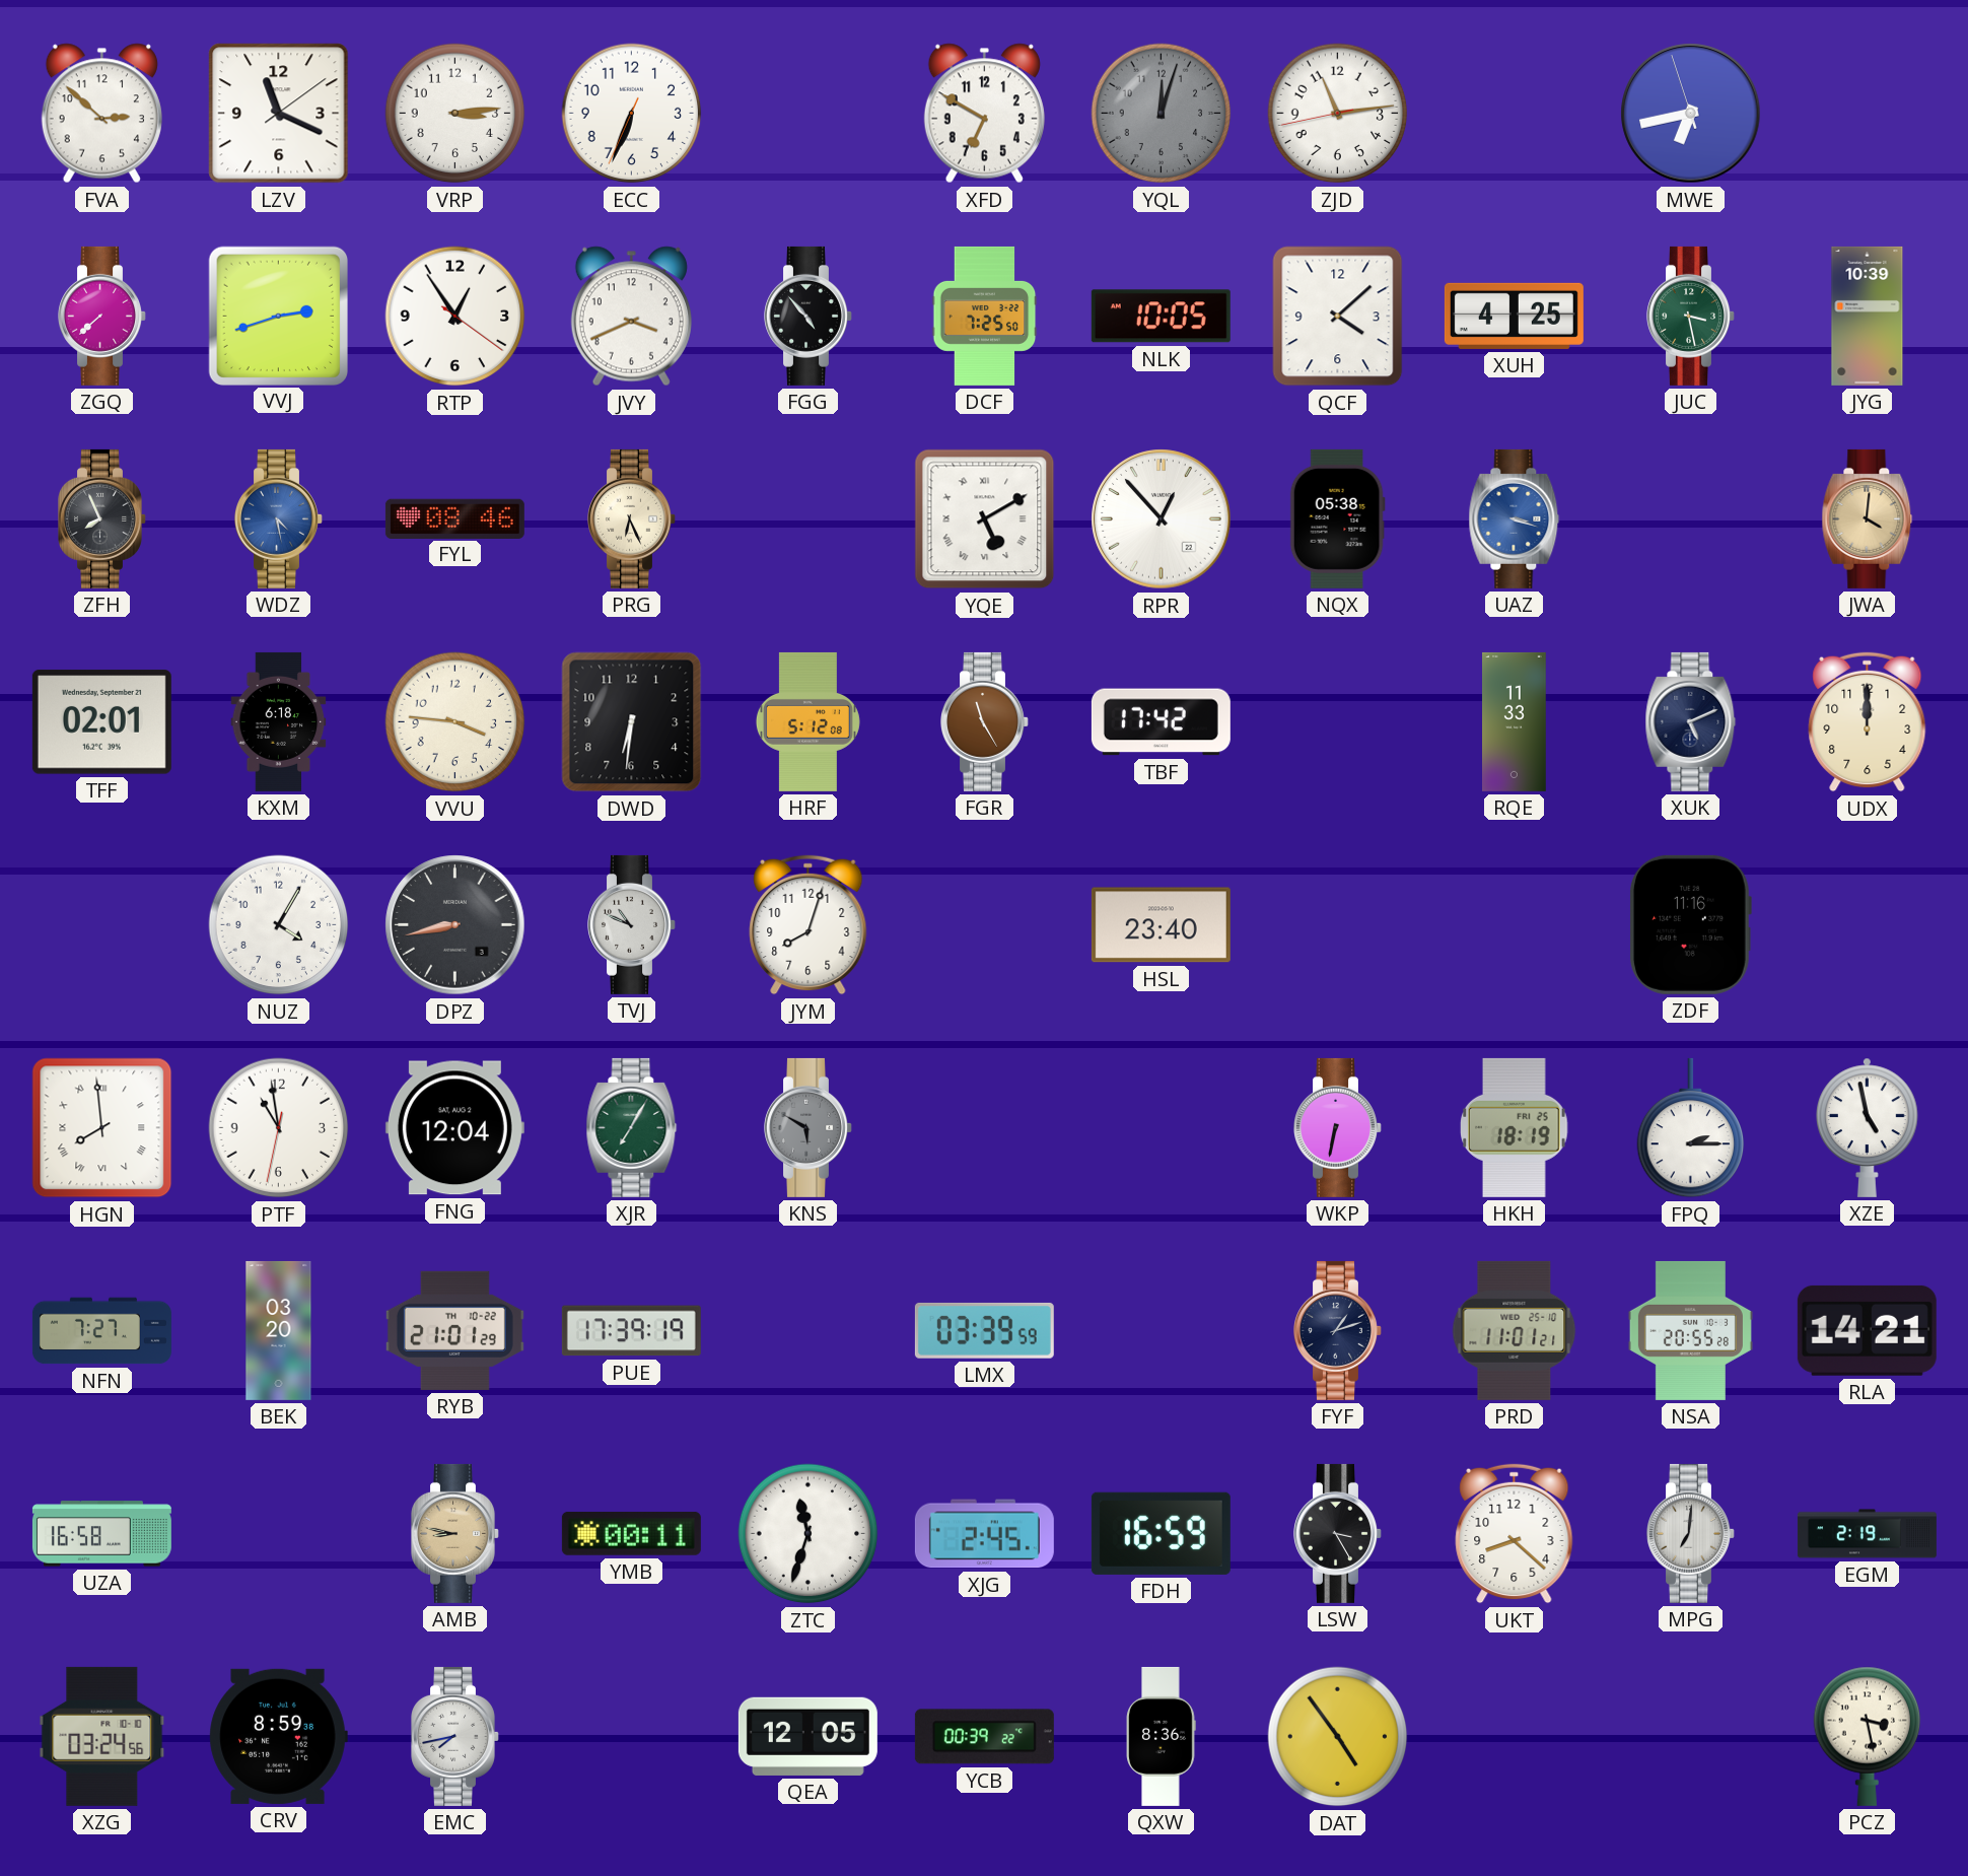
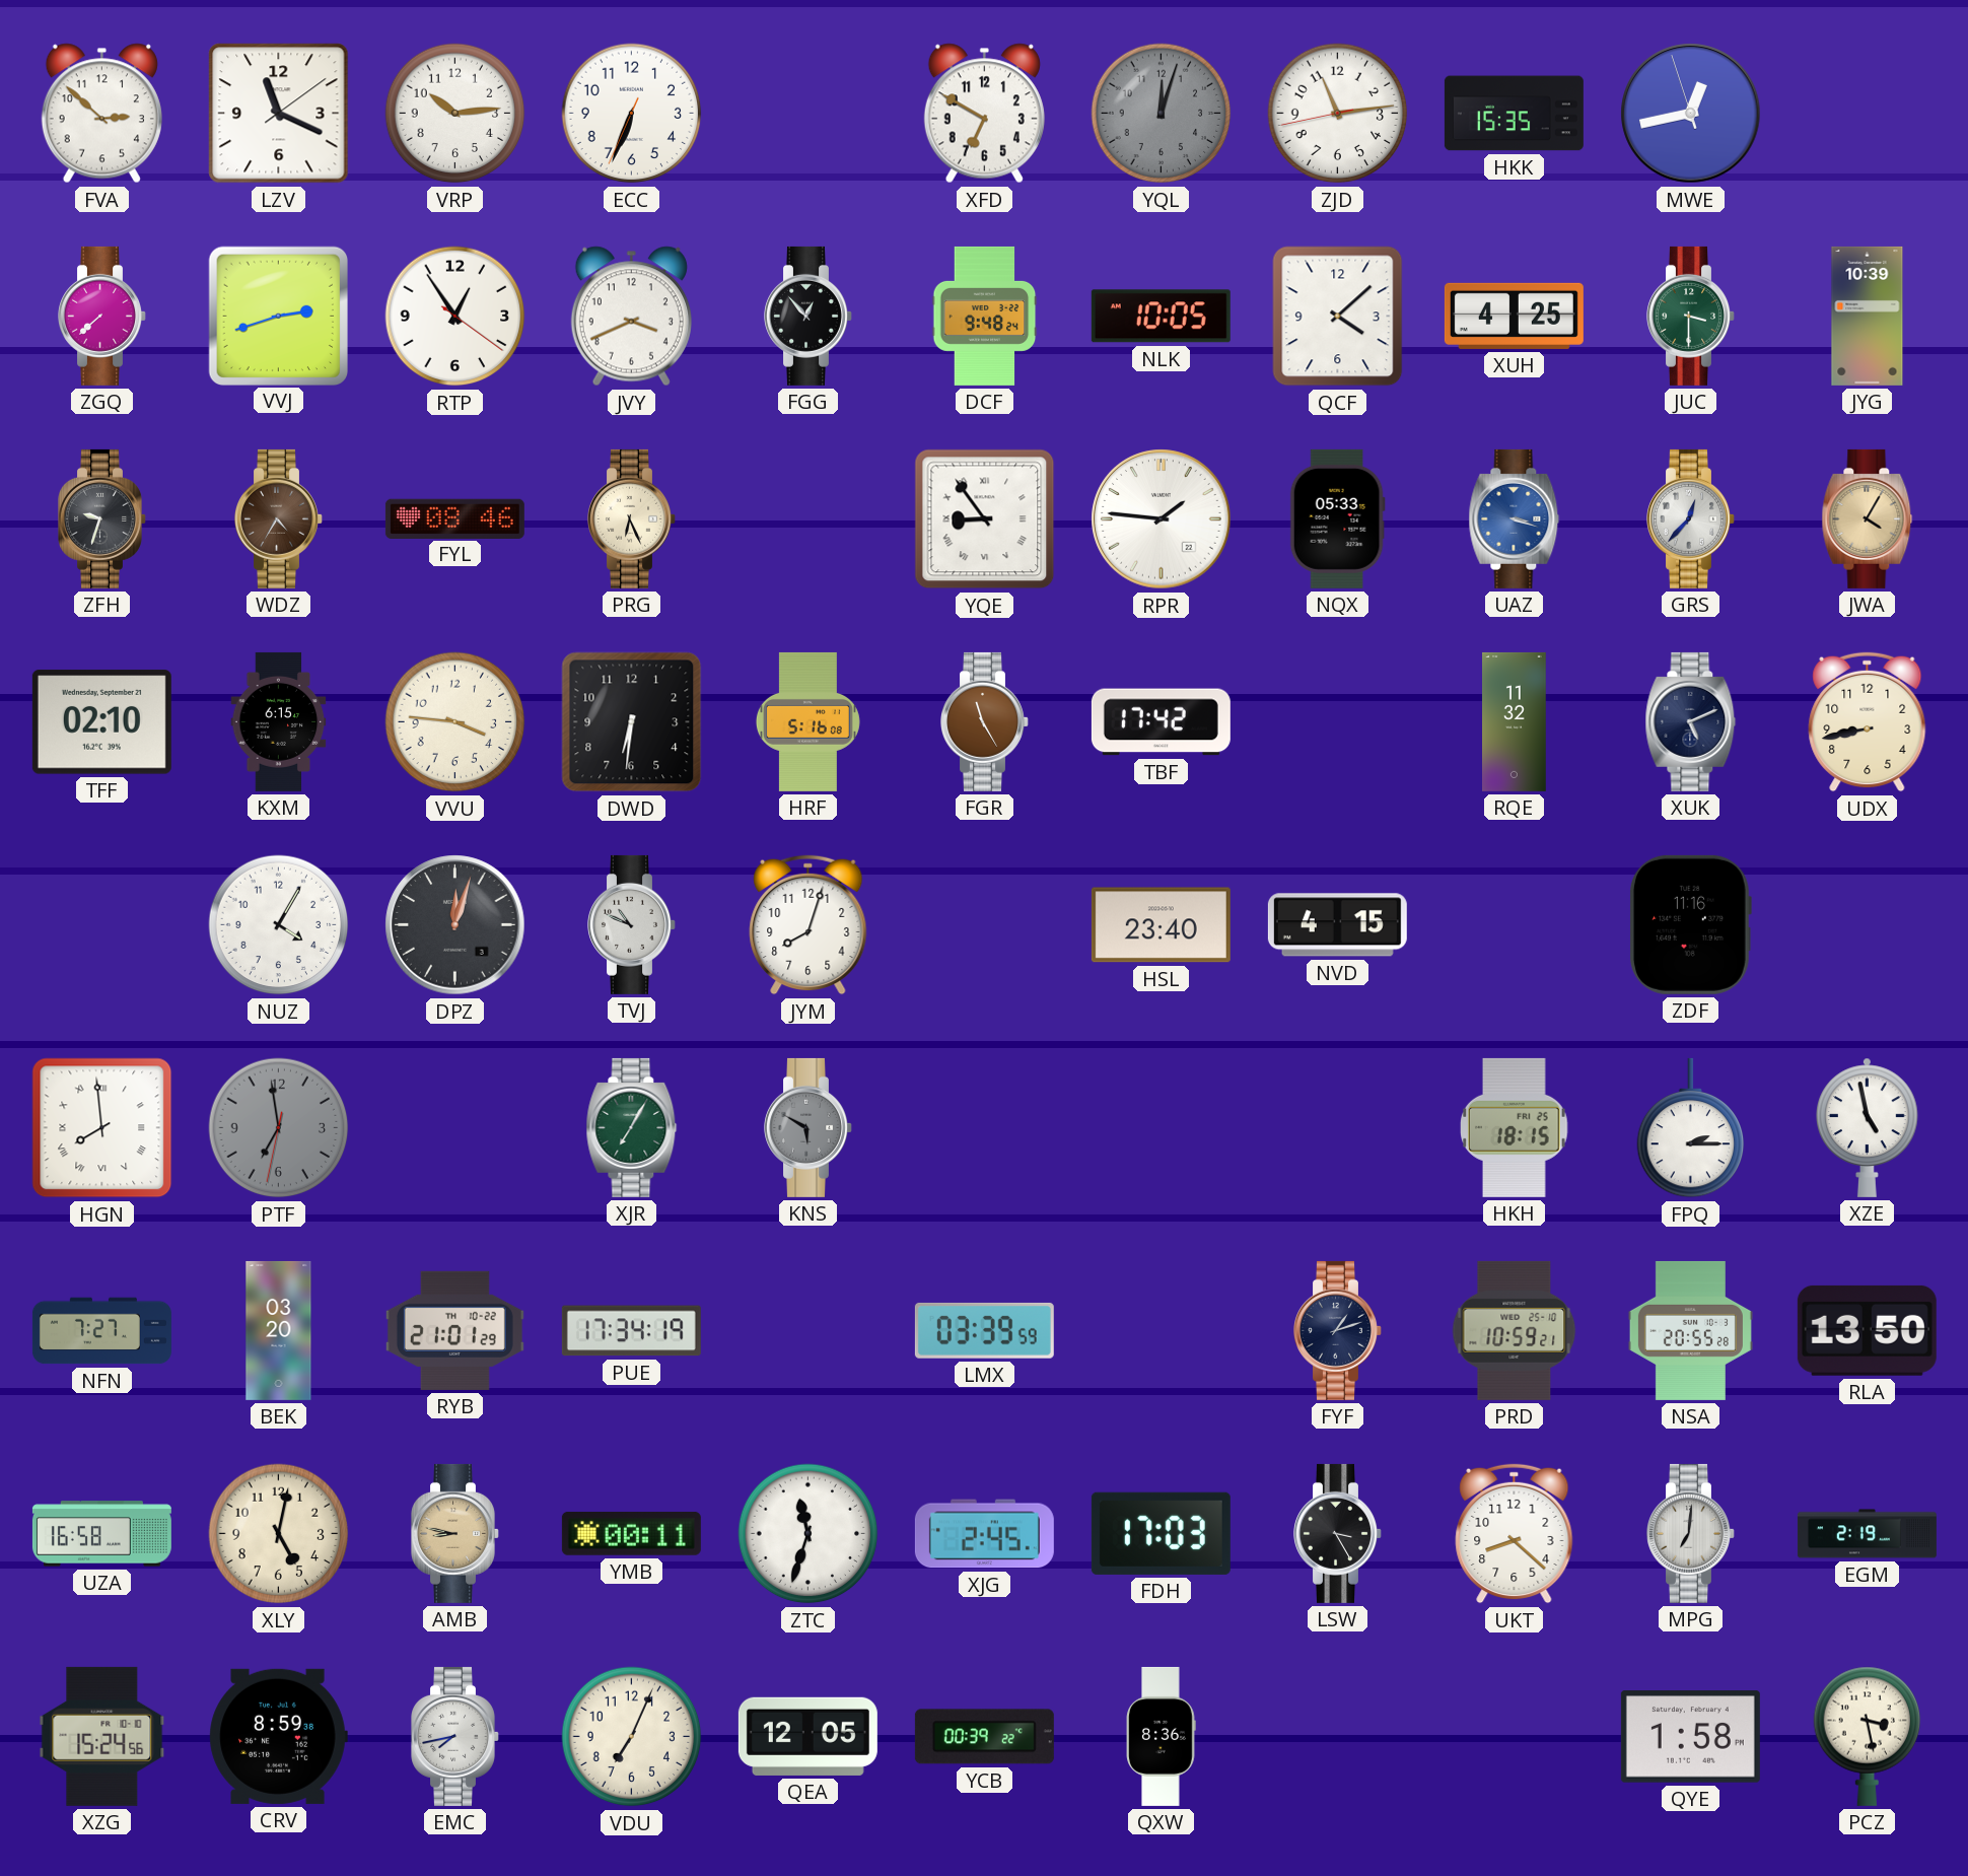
VRP: 3:14 -> 10:14 (455, 114)
HKK: none -> 15:35 (1514, 114)
MWE: 6:42 -> 12:42 (1691, 114)
FGG: 4:53 -> 12:53 (809, 316)
DCF: 7:25 -> 9:48 (985, 316)
JUC: 3:28 -> 3:30 (1691, 316)
ZFH: 7:56 -> 9:33 (102, 518)
WDZ: 4:28 -> 4:35 (279, 518)
WDZ dial: blue -> brown (279, 518)
YQE: 5:10 -> 8:54 (985, 519)
RPR: 12:53 -> 1:46 (1162, 519)
NQX: 05:38 -> 05:33 (1337, 518)
GRS: none -> 12:37 (1691, 518)
JWA: 4:01 -> 4:05 (1868, 518)
TFF: 02:01 -> 02:10 (101, 722)
KXM: 6:18 -> 6:15 (279, 721)
HRF: 5:12 -> 5:16 (807, 721)
RQE: 11:33 -> 11:32 (1515, 721)
UDX: 12:00 -> 8:43 (1868, 722)
DPZ: 8:43 -> 12:03 (455, 925)
NVD: none -> 4:15 (1337, 925)
PTF: 10:58 -> 6:58 (279, 1128)
PTF dial: white -> grey (279, 1128)
FNG: 12:04 -> none (454, 1128)
WKP: 6:32 -> none (1338, 1127)
HKH: 18:19 -> 18:15 (1515, 1127)
PUE: 17:39 -> 17:34 (631, 1331)
PRD: 11:01 -> 10:59 (1515, 1330)
RLA: 14:21 -> 13:50 (1867, 1330)
XLY: none -> 5:02 (279, 1534)
FDH: 16:59 -> 17:03 (1161, 1533)
XZG: 03:24 -> 15:24 (102, 1736)
VDU: none -> 7:04 (632, 1737)
DAT: 4:54 -> none (1338, 1737)
QYE: none -> 1:58 (1690, 1737)
